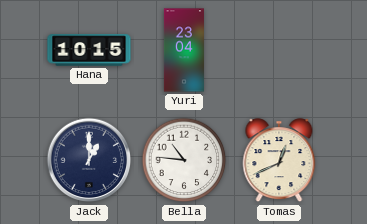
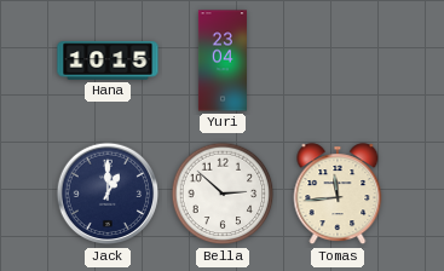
Bella: 10:46 -> 2:52 (223, 194)
Tomas: 12:41 -> 11:44 (338, 195)
